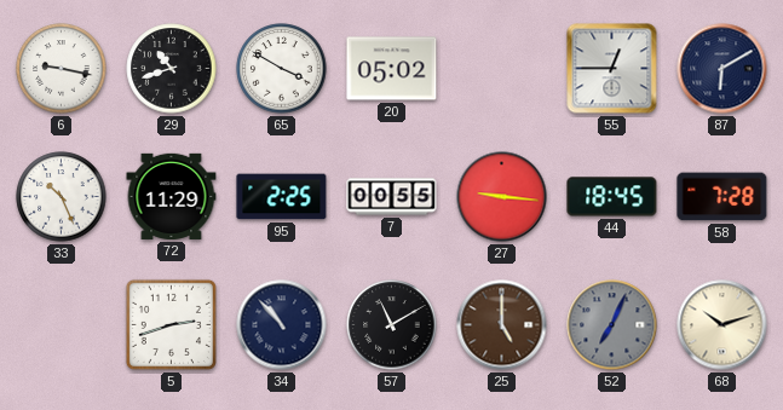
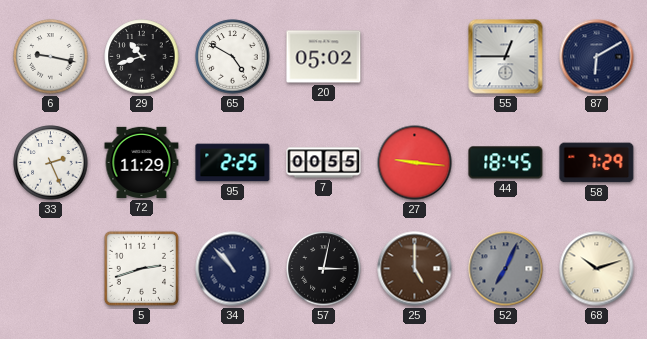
65: 3:50 -> 4:50 (233, 57)
33: 10:26 -> 2:26 (51, 163)
58: 7:28 -> 7:29 (597, 163)
57: 11:10 -> 3:02 (324, 269)
